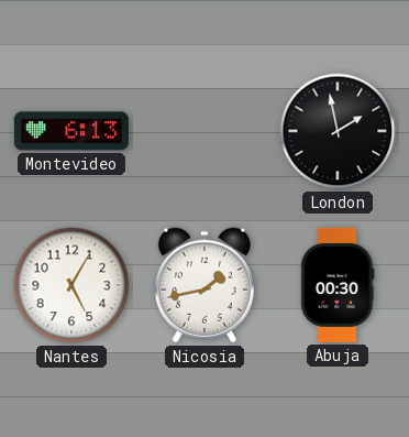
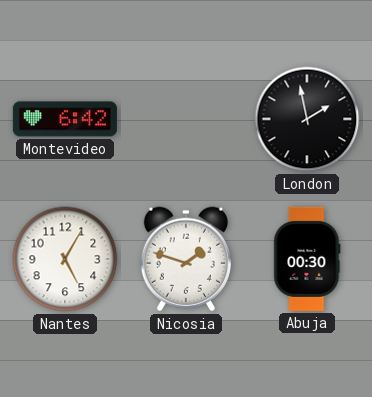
Montevideo: 6:13 -> 6:42 (65, 119)
Nicosia: 1:43 -> 1:48 (186, 259)
